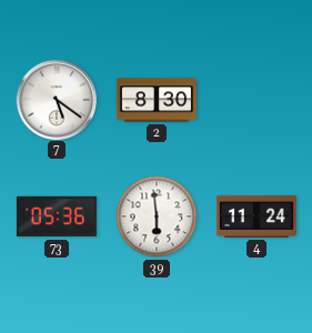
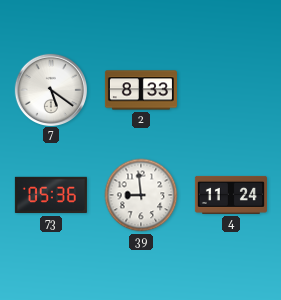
2: 8:30 -> 8:33 (141, 90)
39: 5:59 -> 8:59 (141, 195)
